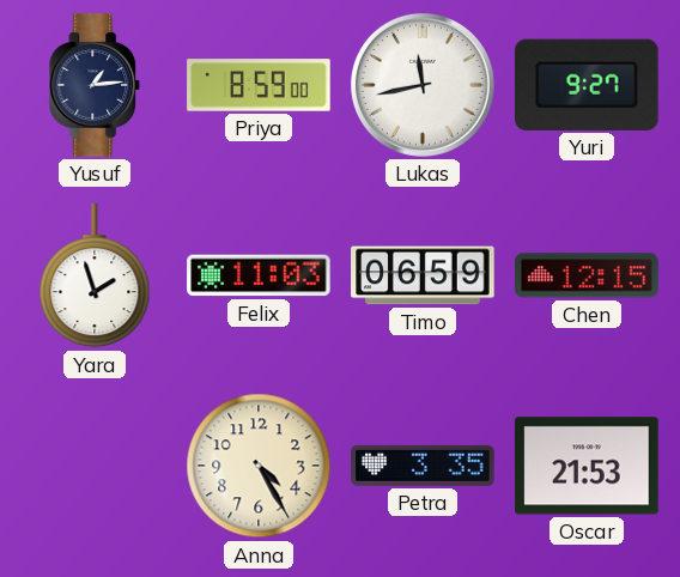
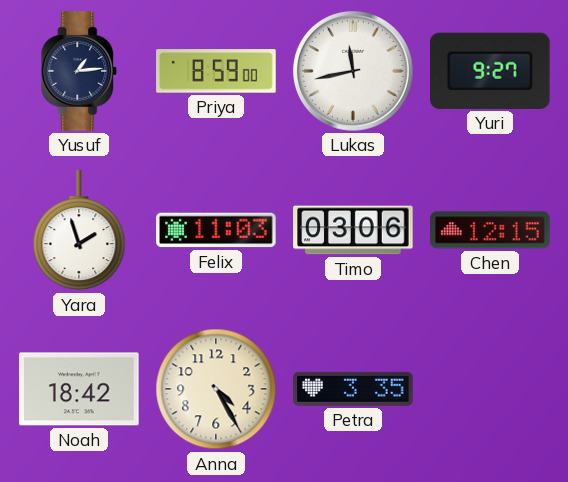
Timo: 06:59 -> 03:06 (353, 230)
Noah: none -> 18:42 (79, 389)
Oscar: 21:53 -> none (587, 466)
